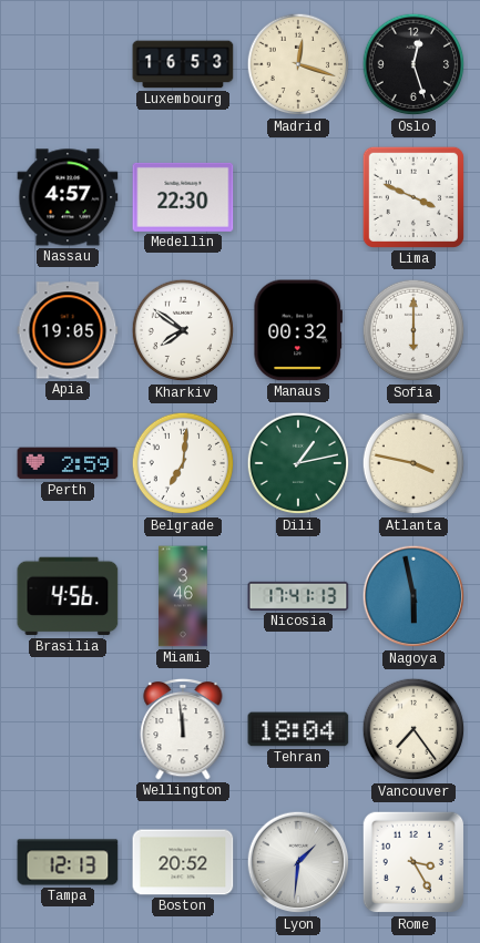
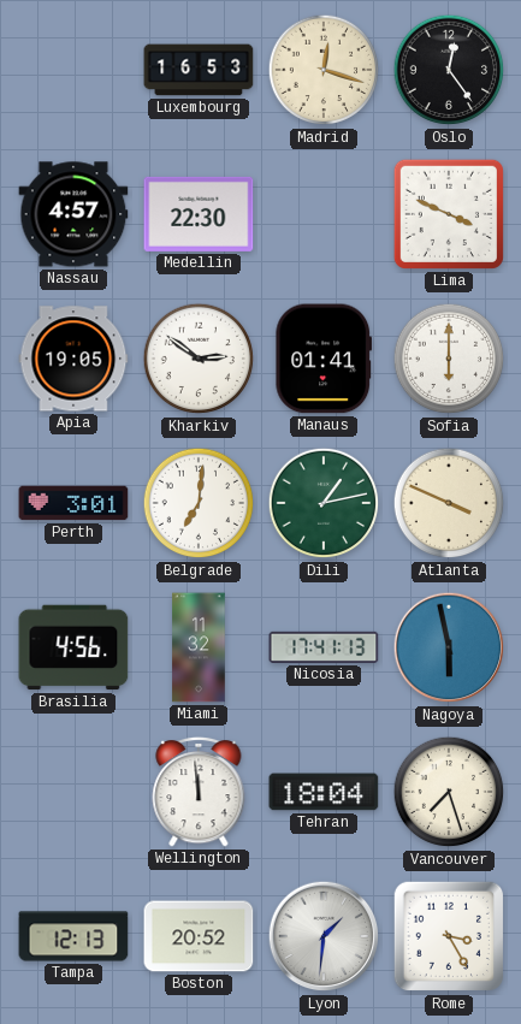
Oslo: 12:27 -> 12:24 (449, 70)
Kharkiv: 7:51 -> 2:51 (199, 359)
Manaus: 00:32 -> 01:41 (324, 359)
Perth: 2:59 -> 3:01 (73, 503)
Atlanta: 3:47 -> 3:49 (449, 503)
Miami: 3:46 -> 11:32 (199, 647)
Vancouver: 7:24 -> 7:27 (449, 792)
